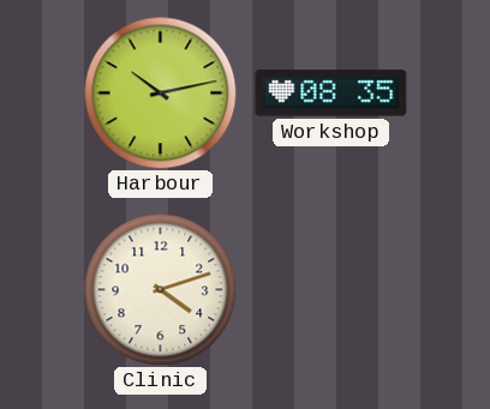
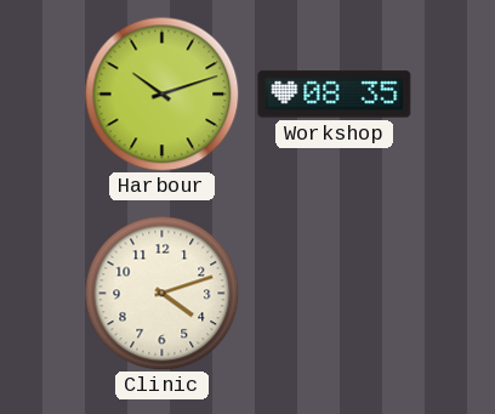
Harbour: 10:13 -> 10:12 (161, 93)
